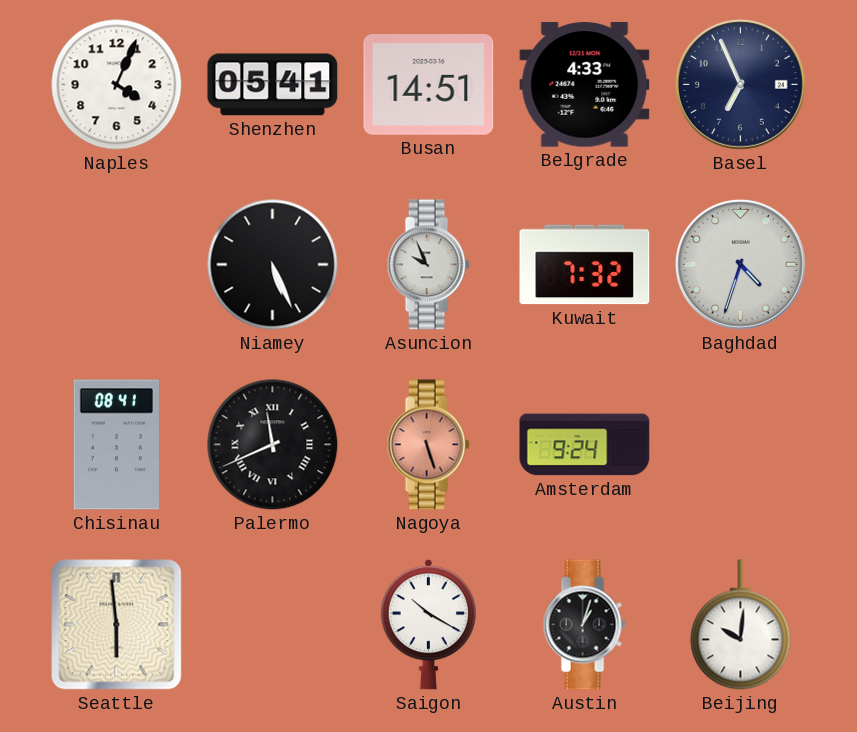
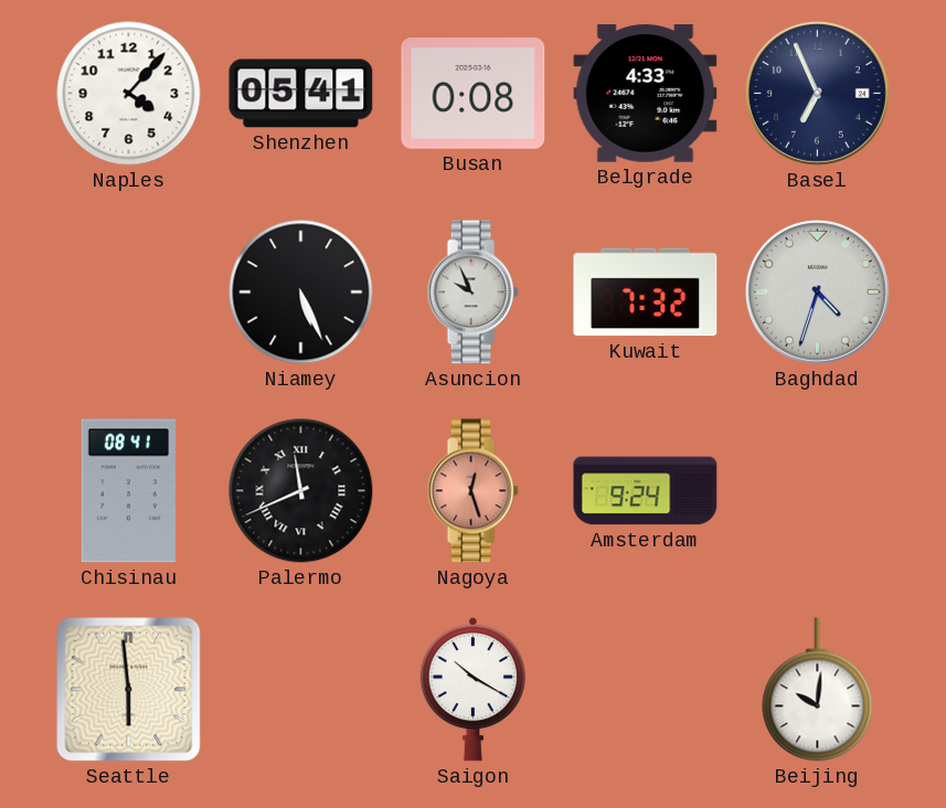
Naples: 4:04 -> 4:07 (129, 94)
Busan: 14:51 -> 0:08 (474, 94)
Nagoya: 5:27 -> 12:27 (472, 491)
Austin: 1:03 -> none (584, 625)
